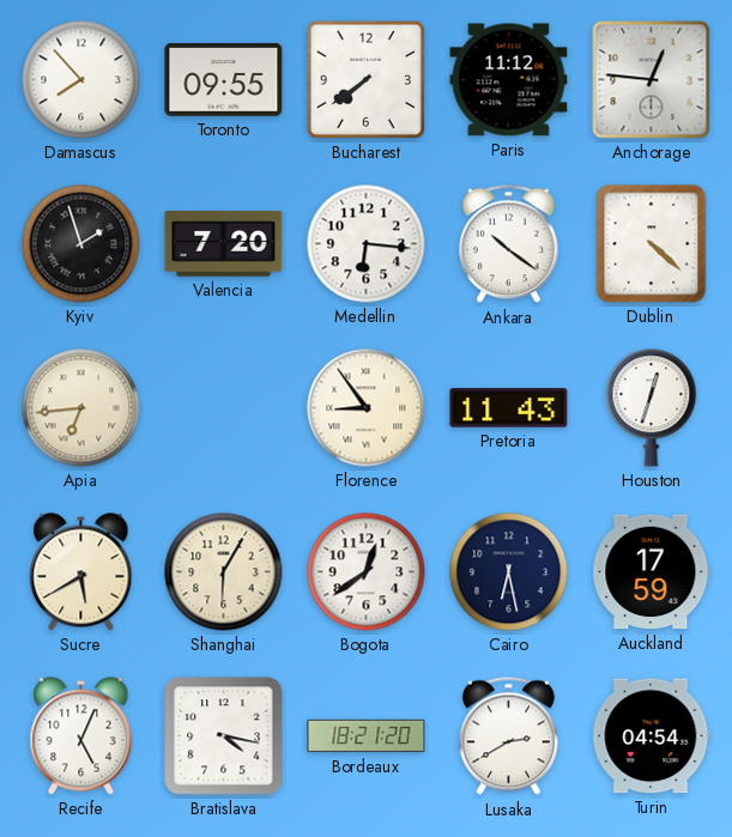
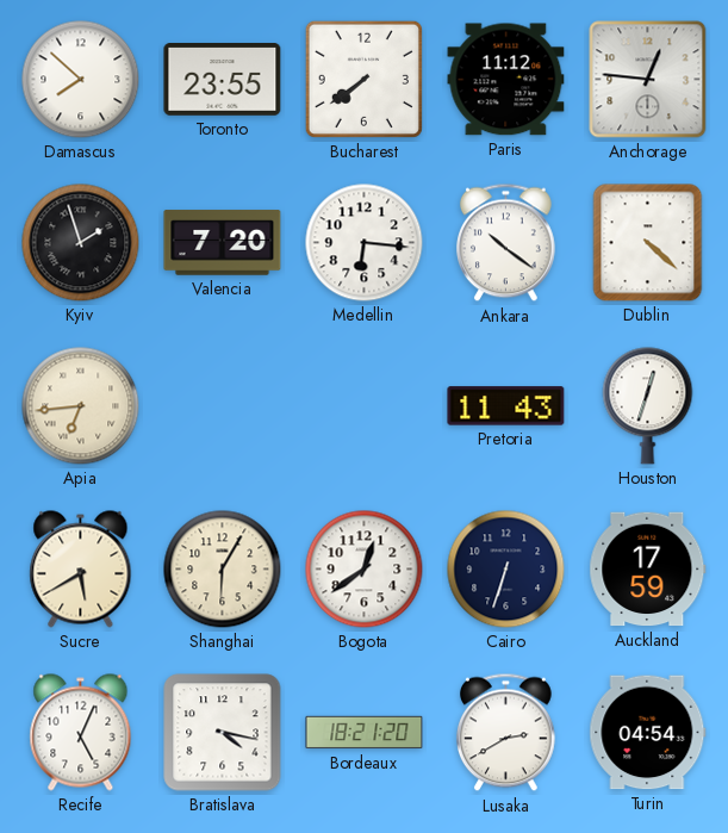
Damascus: 7:53 -> 7:52 (81, 80)
Toronto: 09:55 -> 23:55 (223, 80)
Florence: 8:54 -> none (367, 408)
Cairo: 6:28 -> 6:33 (506, 570)
